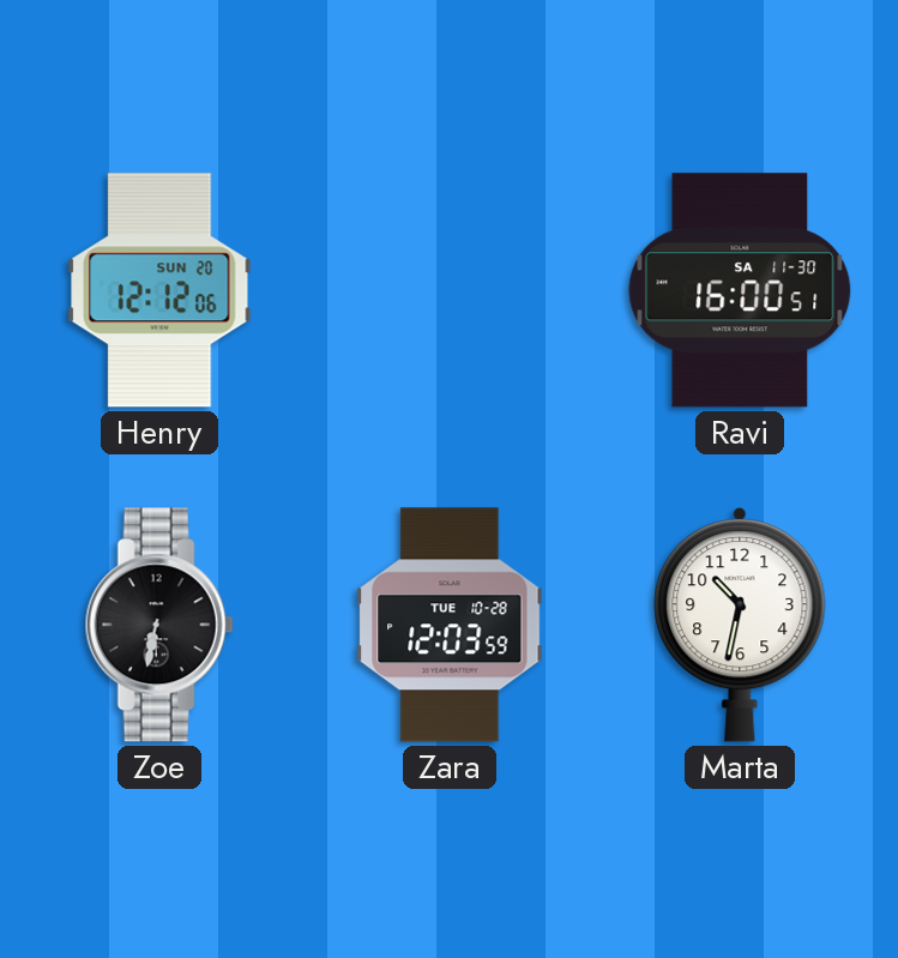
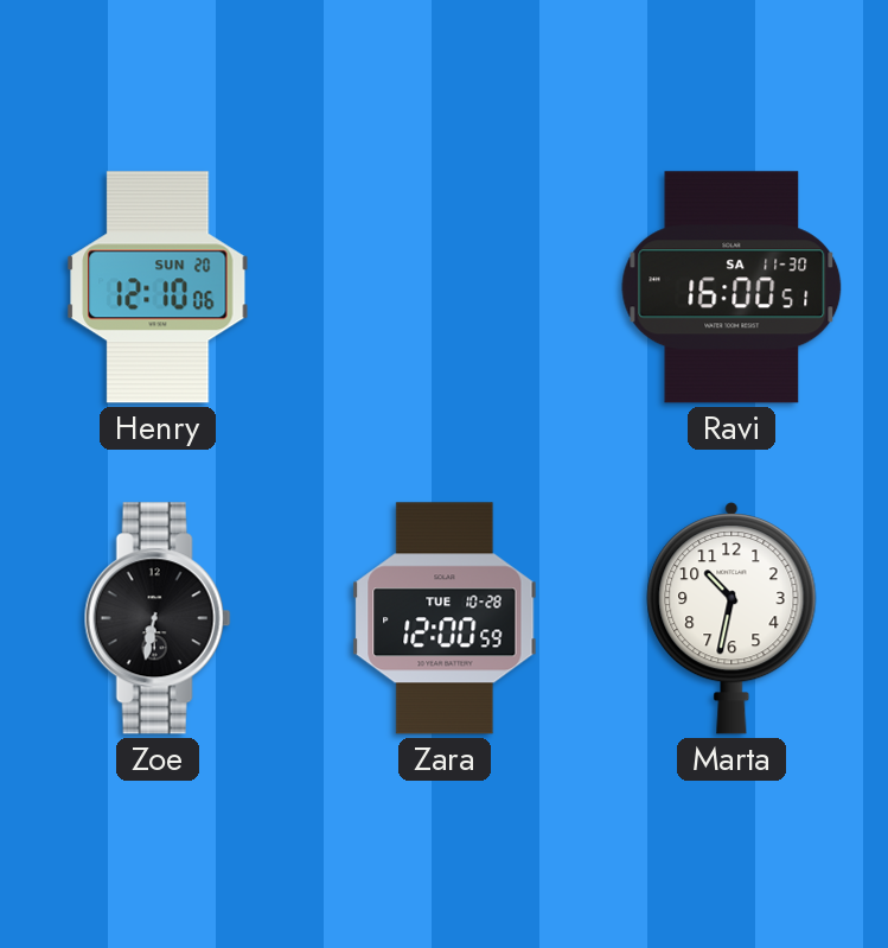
Henry: 12:12 -> 12:10 (158, 287)
Zara: 12:03 -> 12:00 (445, 618)
